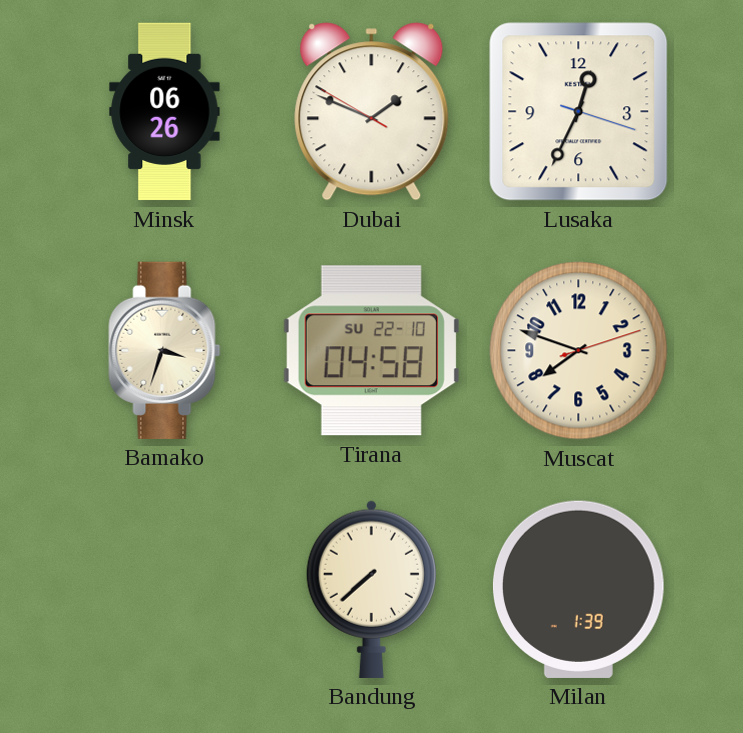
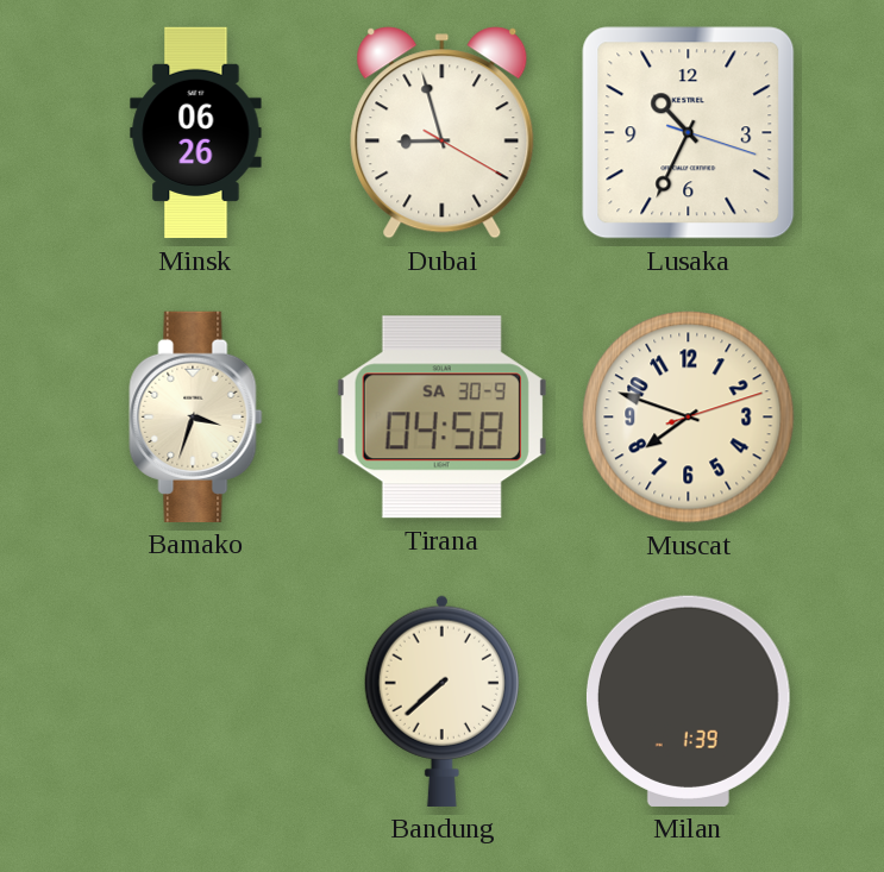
Dubai: 1:48 -> 8:57 (443, 133)
Lusaka: 12:34 -> 10:34 (689, 133)
Tirana date: SU 22-10 -> SA 30-9 (441, 418)
